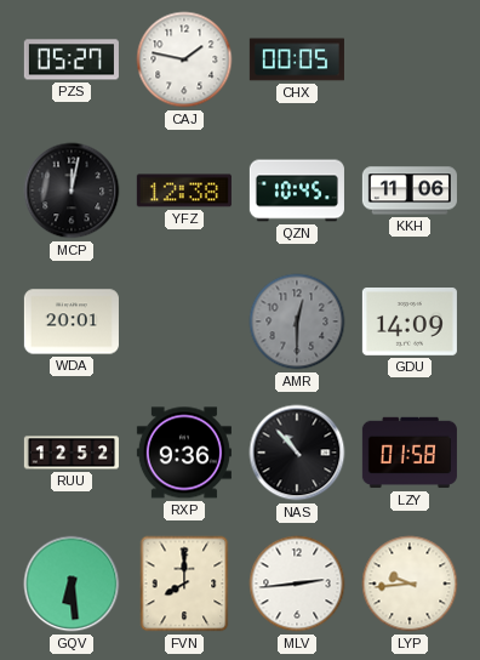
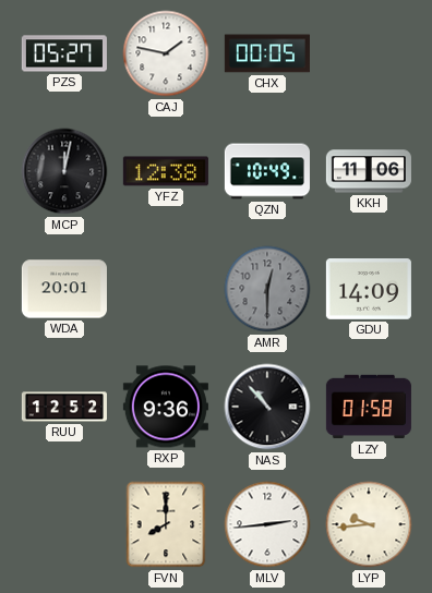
QZN: 10:45 -> 10:49 (267, 171)
GQV: 6:29 -> none (72, 584)
